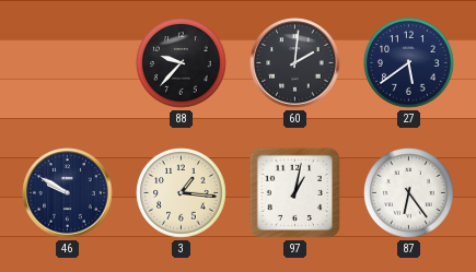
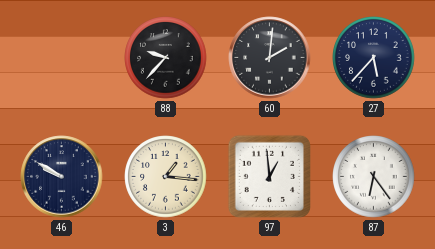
27: 5:39 -> 5:37 (374, 58)
97: 1:02 -> 12:59 (269, 176)
